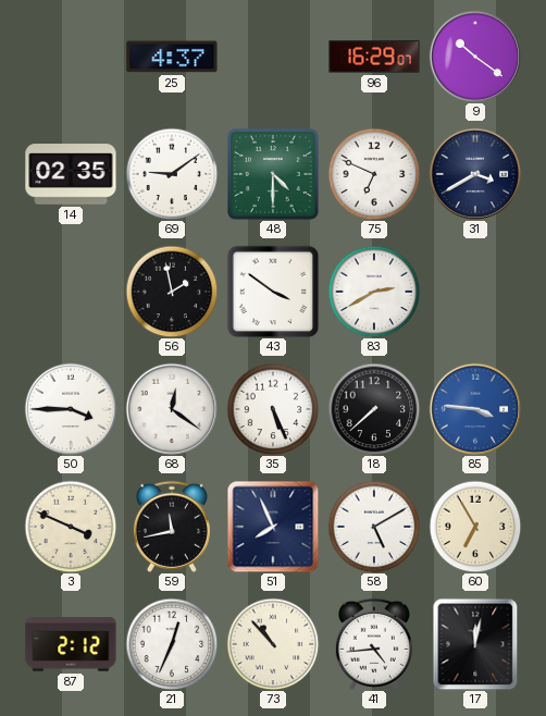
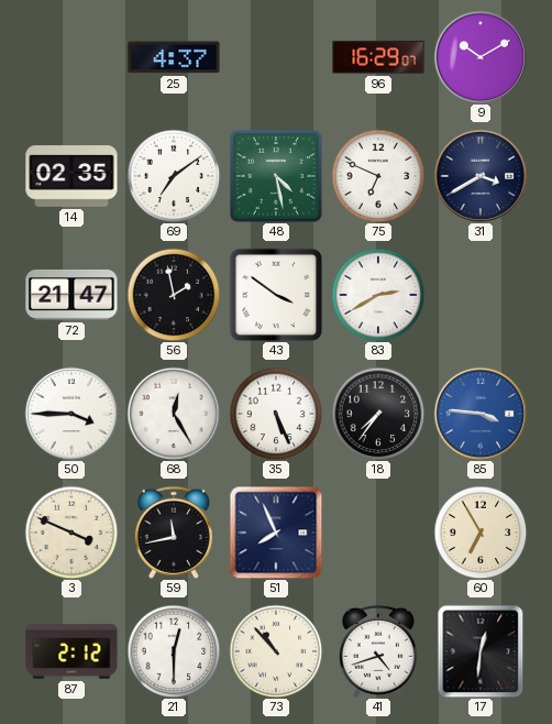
9: 10:21 -> 10:10 (481, 57)
69: 9:09 -> 7:09 (174, 176)
48: 4:30 -> 4:28 (276, 176)
72: none -> 21:47 (71, 295)
68: 12:21 -> 12:25 (174, 414)
18: 7:38 -> 7:36 (378, 414)
58: 5:10 -> none (374, 527)
21: 12:34 -> 12:30 (174, 651)
41: 4:44 -> 4:42 (378, 651)
17: 12:02 -> 12:31 (481, 651)
